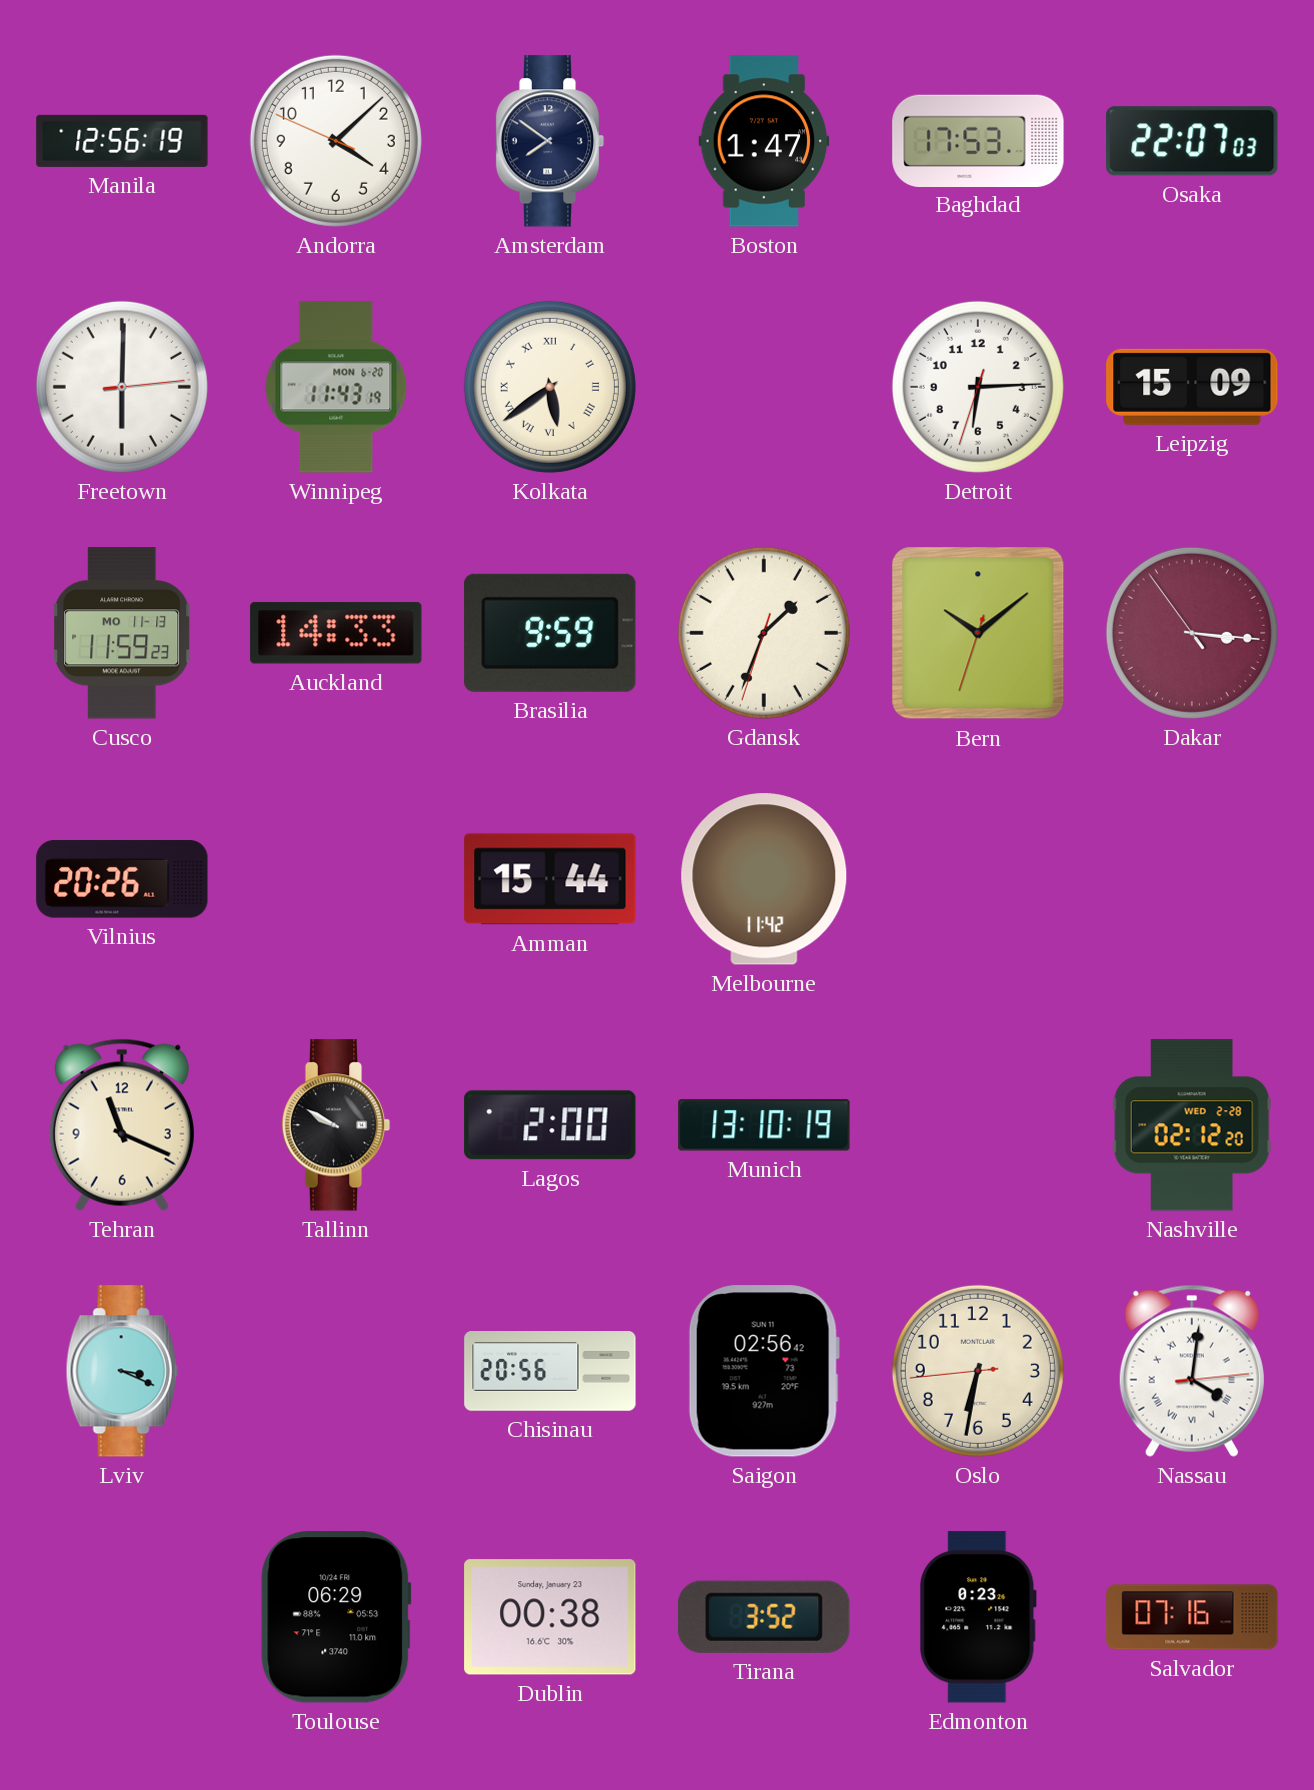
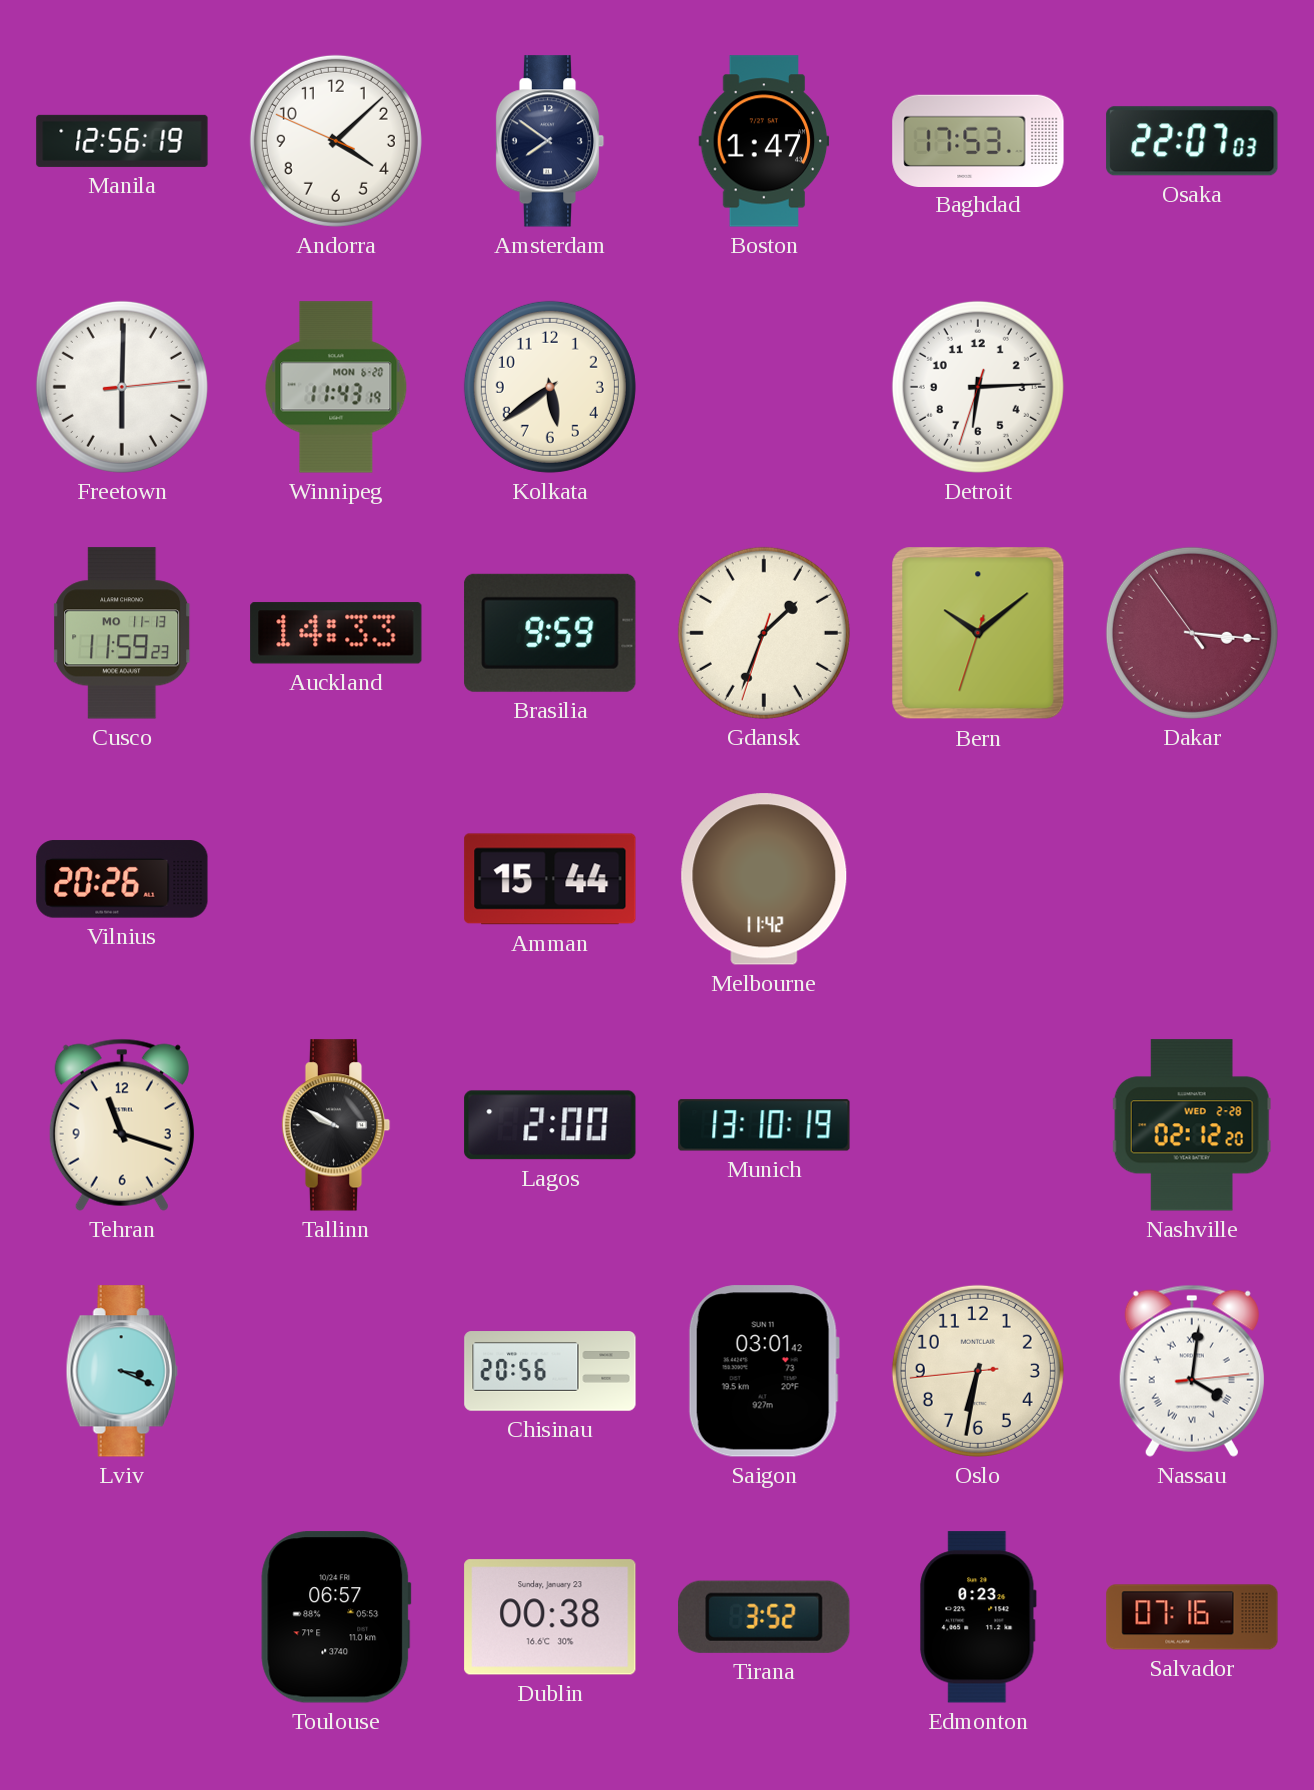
Kolkata numerals: Roman -> Arabic (550, 387)
Leipzig: 15:09 -> none (1192, 387)
Tehran: 11:19 -> 11:18 (122, 1125)
Saigon: 02:56 -> 03:01 (764, 1371)
Toulouse: 06:29 -> 06:57 (336, 1617)
